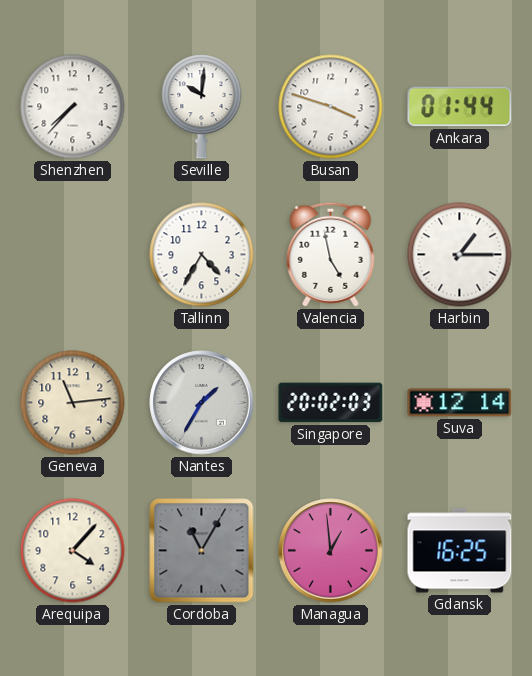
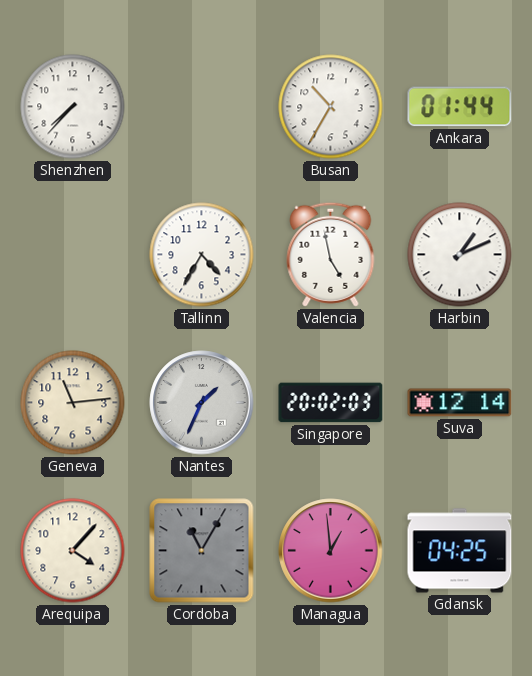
Seville: 10:01 -> none (202, 107)
Busan: 3:48 -> 10:35 (331, 107)
Harbin: 1:15 -> 1:11 (460, 255)
Nantes: 1:35 -> 1:34 (202, 403)
Gdansk: 16:25 -> 04:25 (460, 551)
